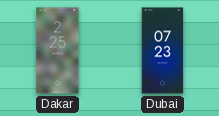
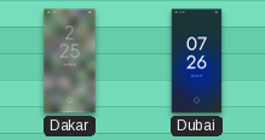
Dubai: 07:23 -> 07:26 (197, 62)
